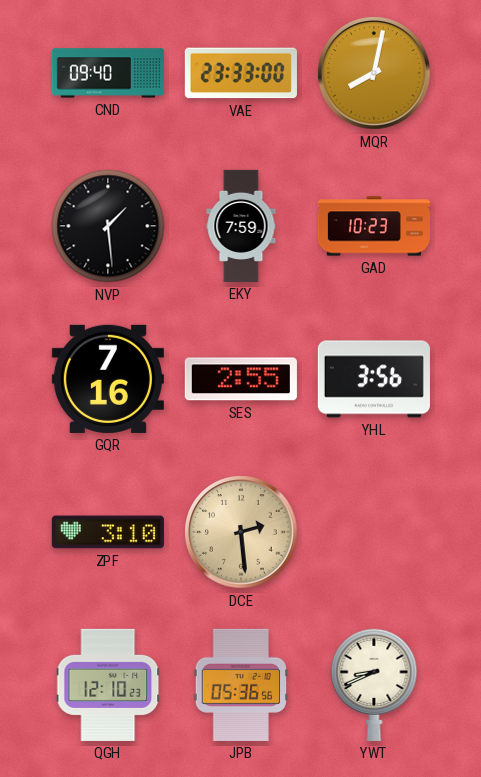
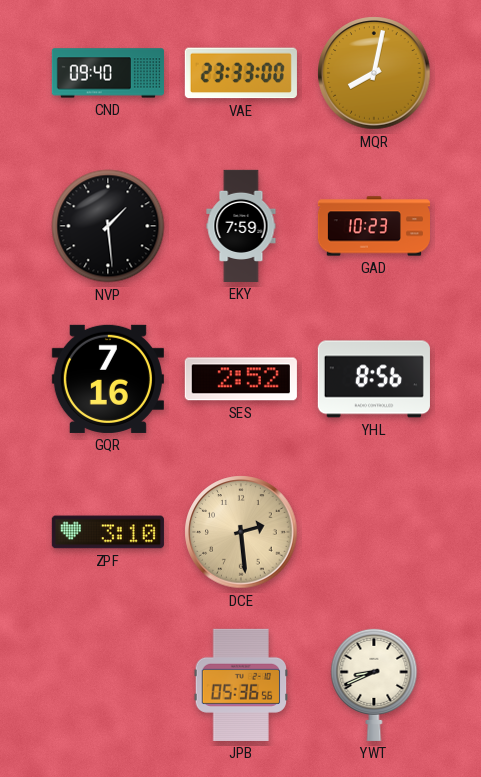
SES: 2:55 -> 2:52 (241, 379)
YHL: 3:56 -> 8:56 (374, 379)
QGH: 12:10 -> none (108, 685)
